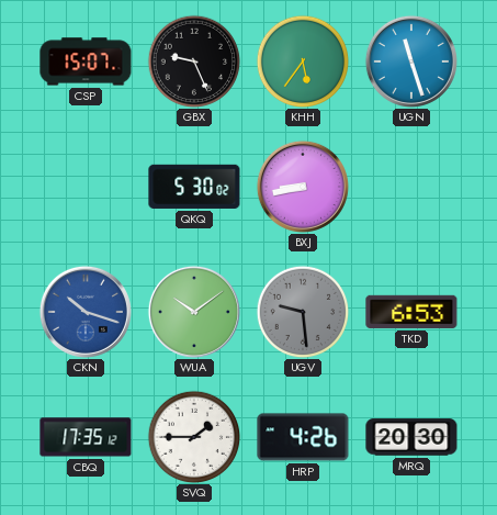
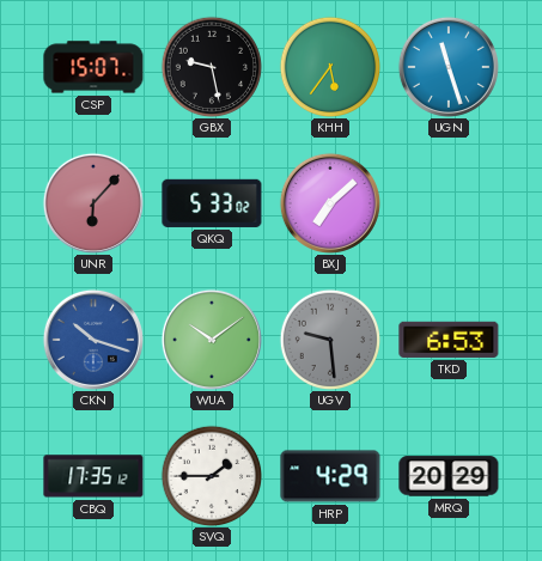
GBX: 9:26 -> 9:28 (212, 67)
UNR: none -> 6:07 (93, 203)
QKQ: 5:30 -> 5:33 (212, 203)
BXJ: 8:43 -> 7:08 (330, 203)
HRP: 4:26 -> 4:29 (330, 476)
MRQ: 20:30 -> 20:29 (449, 476)
